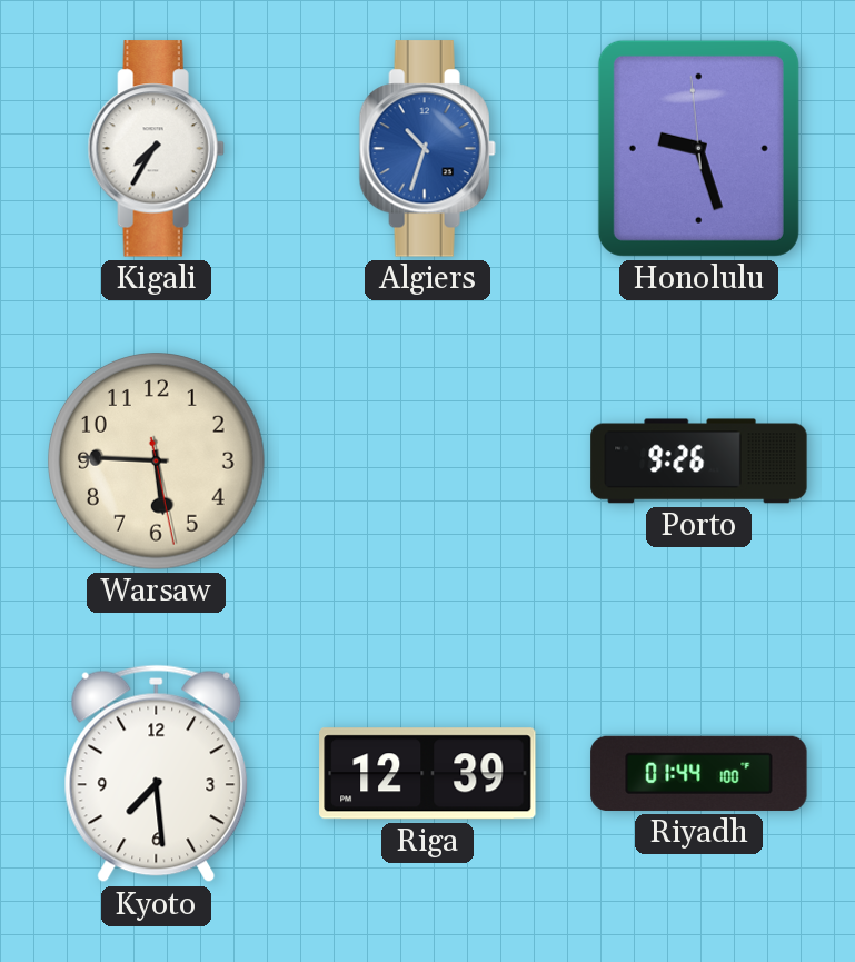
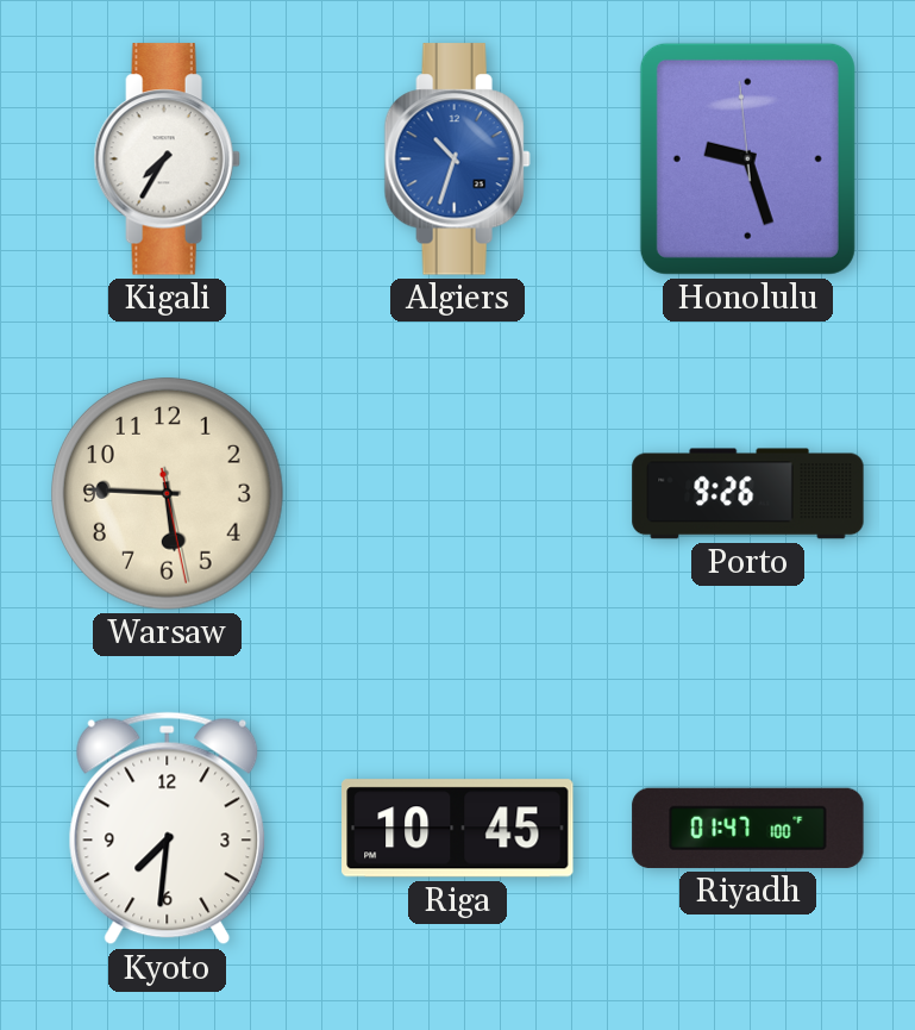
Kyoto: 7:29 -> 7:31 (168, 829)
Riga: 12:39 -> 10:45 (458, 829)
Riyadh: 01:44 -> 01:47 (748, 828)
